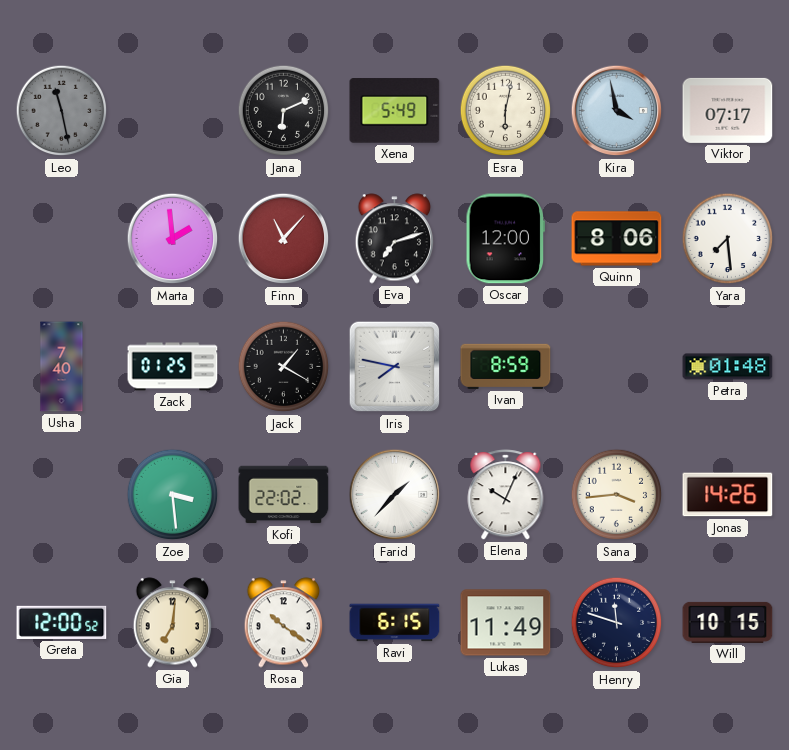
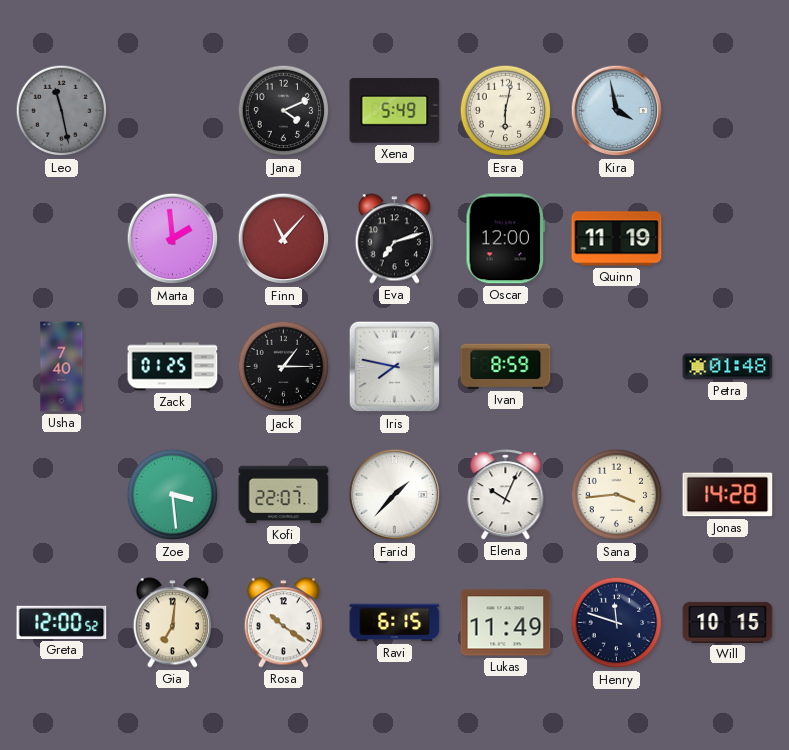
Jana: 6:11 -> 4:11 (284, 111)
Viktor: 07:17 -> none (728, 110)
Quinn: 8:06 -> 11:19 (617, 239)
Yara: 7:29 -> none (728, 239)
Jack: 1:20 -> 1:15 (284, 367)
Kofi: 22:02 -> 22:07 (284, 495)
Jonas: 14:26 -> 14:28 (728, 495)
